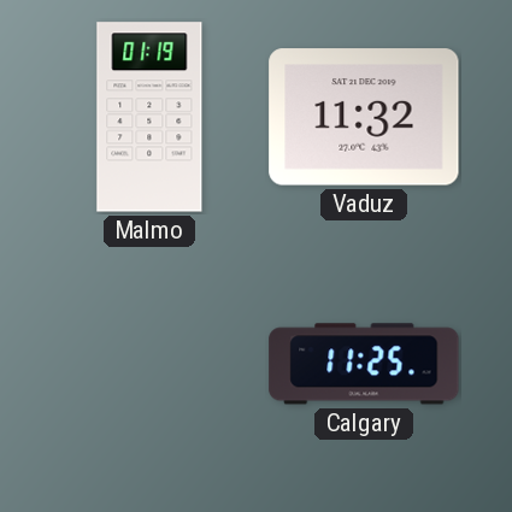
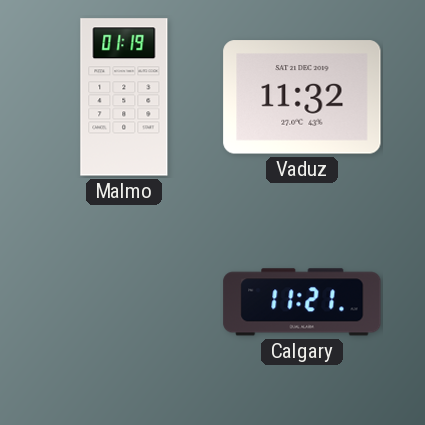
Calgary: 11:25 -> 11:21 (302, 302)
